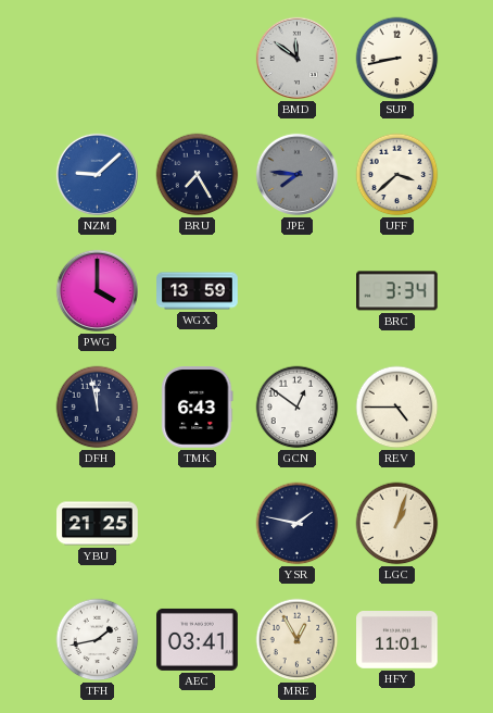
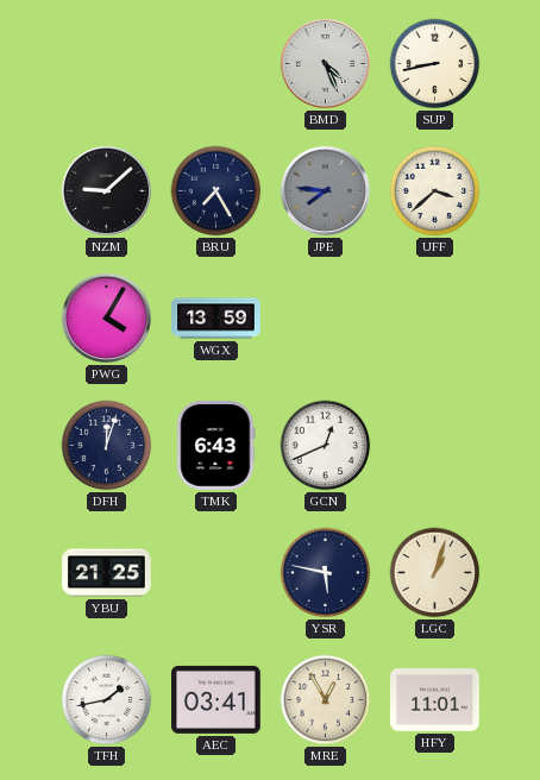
BMD: 11:51 -> 4:26 (325, 63)
NZM dial: blue -> black (106, 190)
PWG: 4:00 -> 4:05 (106, 317)
BRC: 3:34 -> none (397, 291)
DFH: 11:58 -> 12:03 (107, 446)
GCN: 12:51 -> 12:41 (326, 446)
REV: 4:45 -> none (397, 408)
YSR: 1:47 -> 5:47 (326, 573)
